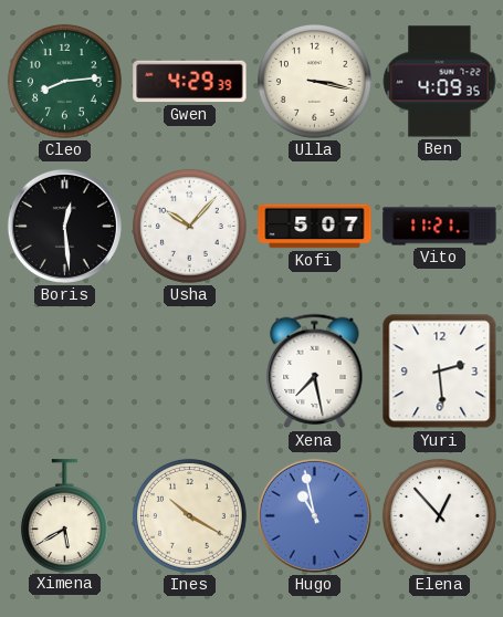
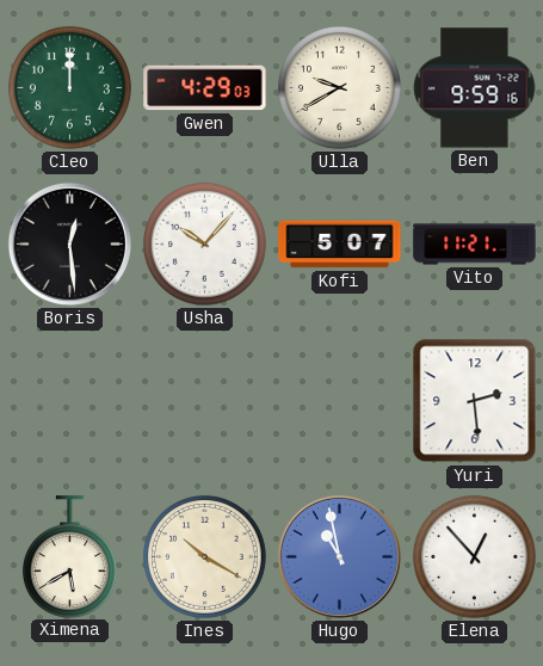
Cleo: 8:14 -> 12:00 (69, 87)
Gwen: 4:29:39 -> 4:29:03 (205, 88)
Ulla: 3:17 -> 9:40 (339, 87)
Ben: 4:09 -> 9:59 (475, 88)
Xena: 7:28 -> none (315, 372)
